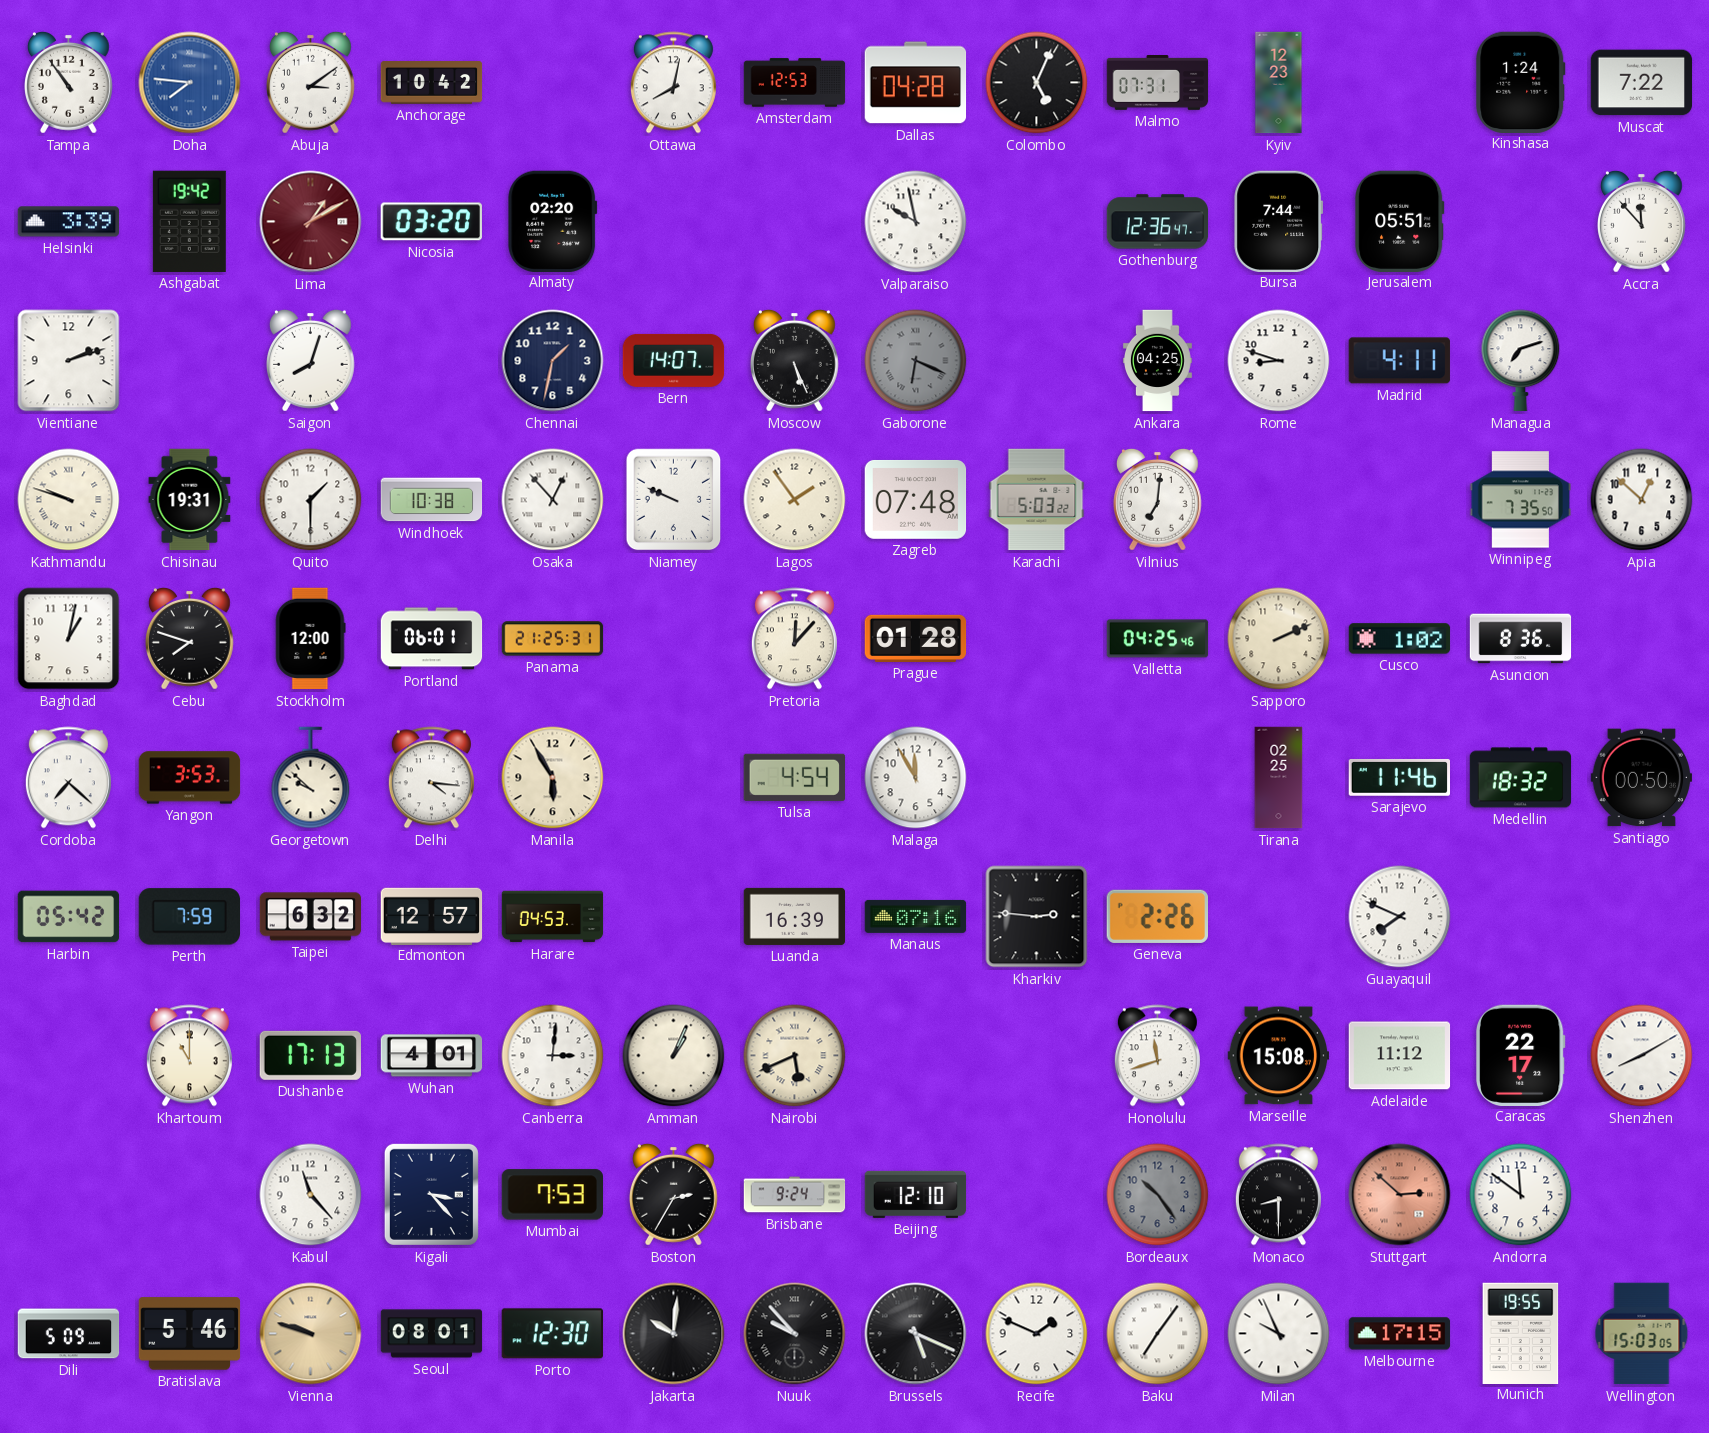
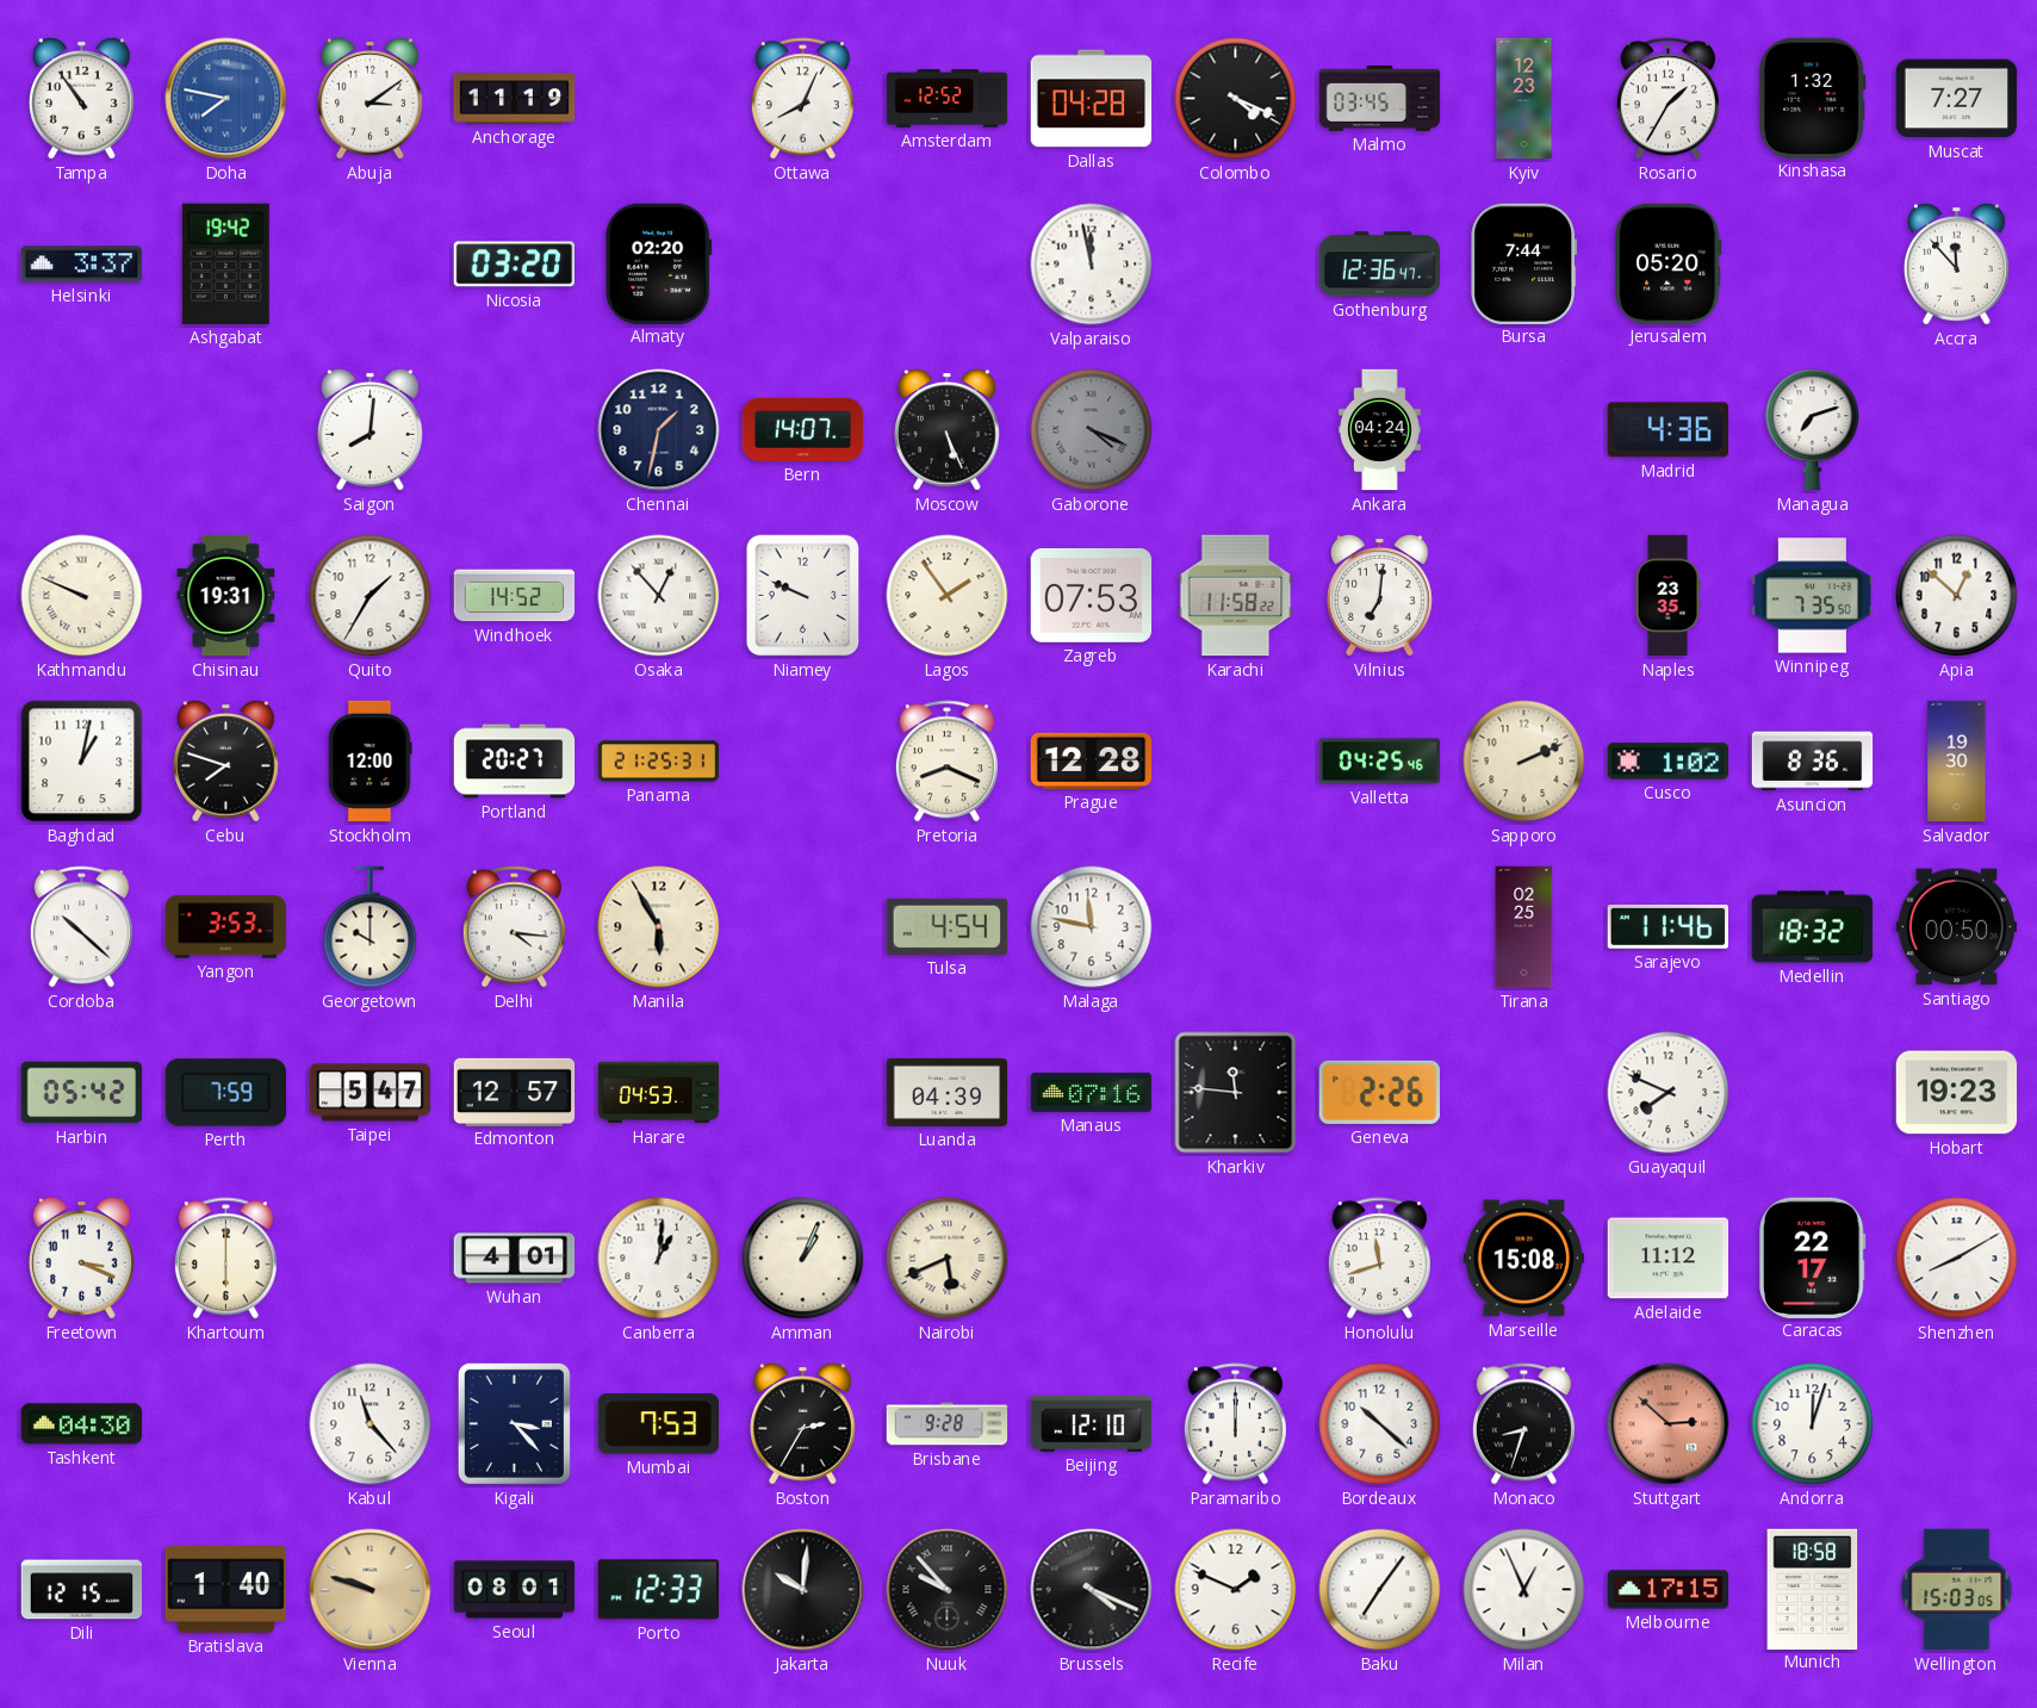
Doha: 7:46 -> 7:47 (226, 99)
Anchorage: 10:42 -> 11:19 (515, 99)
Ottawa: 8:02 -> 8:04 (802, 99)
Amsterdam: 12:53 -> 12:52 (948, 99)
Colombo: 5:04 -> 4:19 (1236, 99)
Malmo: 07:31 -> 03:45 (1380, 99)
Rosario: none -> 1:35 (1668, 99)
Kinshasa: 1:24 -> 1:32 (1813, 98)
Muscat: 7:22 -> 7:27 (1957, 99)
Helsinki: 3:39 -> 3:37 (82, 265)
Lima: 1:10 -> none (311, 222)
Valparaiso: 9:58 -> 11:58 (1092, 265)
Jerusalem: 05:51 -> 05:20 (1669, 263)
Vientiane: 2:12 -> none (69, 361)
Saigon: 8:03 -> 8:01 (371, 430)
Gaborone: 6:19 -> 4:19 (1092, 430)
Ankara: 04:25 -> 04:24 (1379, 430)
Rome: 8:48 -> none (1279, 361)
Madrid: 4:11 -> 4:36 (1668, 430)
Kathmandu: 9:48 -> 9:49 (82, 596)
Quito: 1:30 -> 1:35 (371, 596)
Windhoek: 10:38 -> 14:52 (515, 596)
Zagreb: 07:48 -> 07:53 (1092, 595)
Karachi: 5:03 -> 11:58 (1236, 596)
Naples: none -> 23:35 (1668, 596)
Portland: 06:01 -> 20:27 (515, 762)
Pretoria: 12:07 -> 8:19 (946, 762)
Prague: 01:28 -> 12:28 (1092, 760)
Salvador: none -> 19:30 (1957, 762)
Cordoba: 7:22 -> 10:22 (81, 927)
Georgetown: 9:52 -> 10:00 (371, 927)
Malaga: 11:55 -> 11:47 (1092, 927)
Taipei: 6:32 -> 5:47 (371, 1093)
Luanda: 16:39 -> 04:39 (948, 1092)
Kharkiv: 2:46 -> 11:46 (1236, 1093)
Hobart: none -> 19:23 (1957, 1093)
Freetown: none -> 3:19 (82, 1259)
Khartoum: 11:00 -> 6:00 (225, 1259)
Dushanbe: 17:13 -> none (310, 1055)
Canberra: 3:01 -> 1:01 (659, 1259)
Tashkent: none -> 04:30 (82, 1424)
Brisbane: 9:24 -> 9:28 (948, 1424)
Paramaribo: none -> 12:00 (1235, 1424)
Bordeaux: 10:24 -> 10:22 (1380, 1424)
Bordeaux dial: grey -> white (1380, 1424)
Monaco: 8:30 -> 8:33 (1523, 1424)
Andorra: 11:51 -> 12:03 (1813, 1424)
Dili: 5:09 -> 12:15 (82, 1590)
Bratislava: 5:46 -> 1:40 (226, 1590)
Porto: 12:30 -> 12:33 (658, 1590)
Brussels: 5:19 -> 4:19 (1092, 1590)
Milan: 9:56 -> 12:56 (1524, 1590)
Munich: 19:55 -> 18:58 (1813, 1589)
